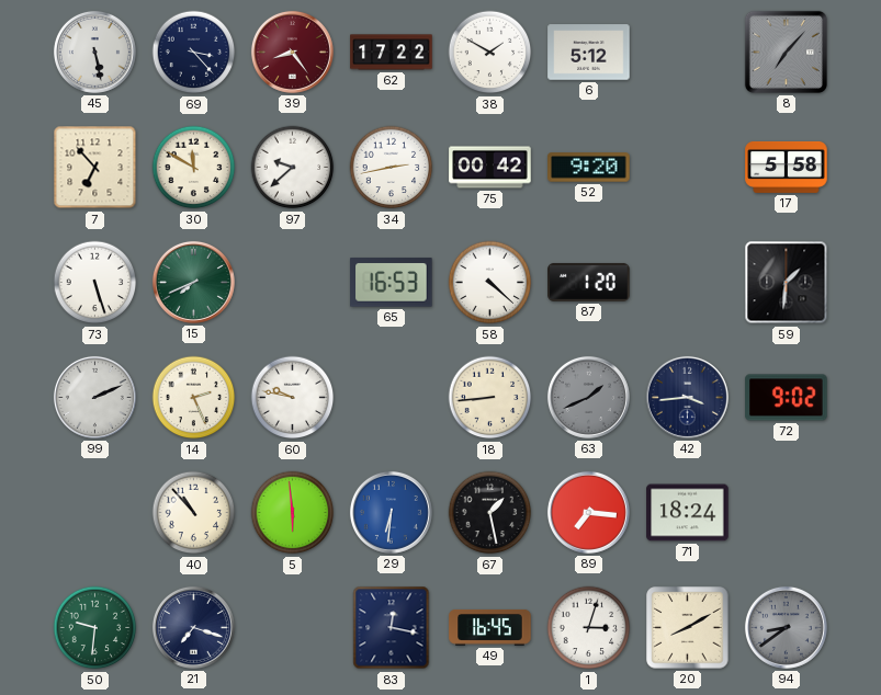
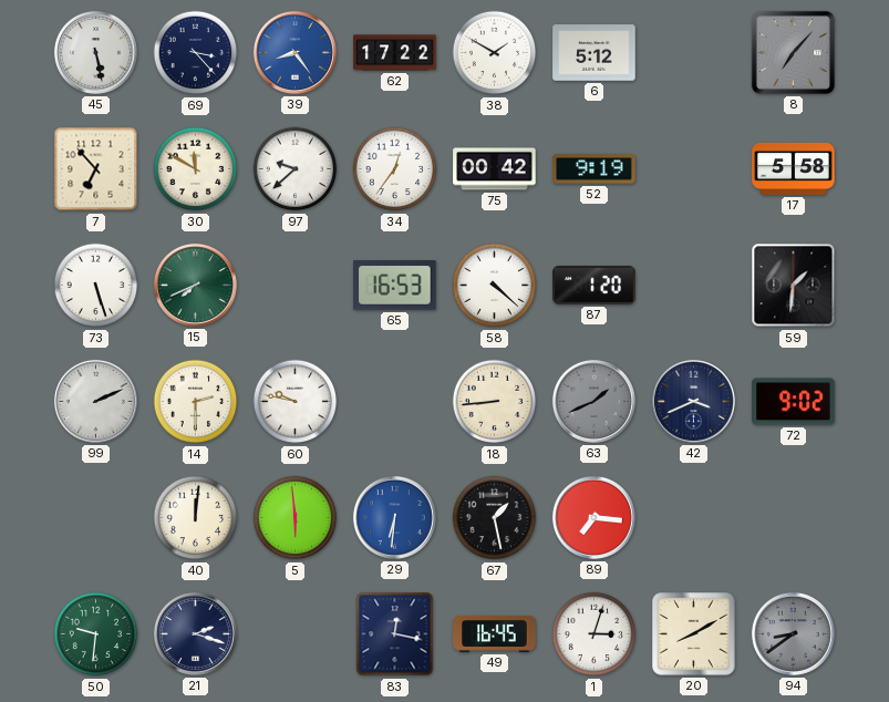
39 dial: burgundy -> blue (294, 52)
34: 2:43 -> 12:36 (395, 169)
52: 9:20 -> 9:19 (595, 169)
14: 2:26 -> 2:30 (196, 402)
42: 3:44 -> 3:41 (693, 401)
40: 10:53 -> 12:01 (196, 518)
71: 18:24 -> none (688, 513)
21: 7:18 -> 2:18 (195, 633)
